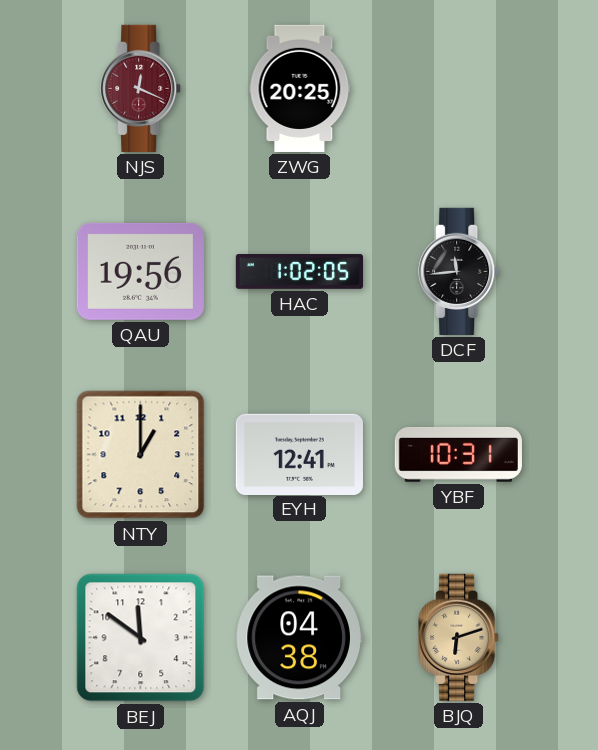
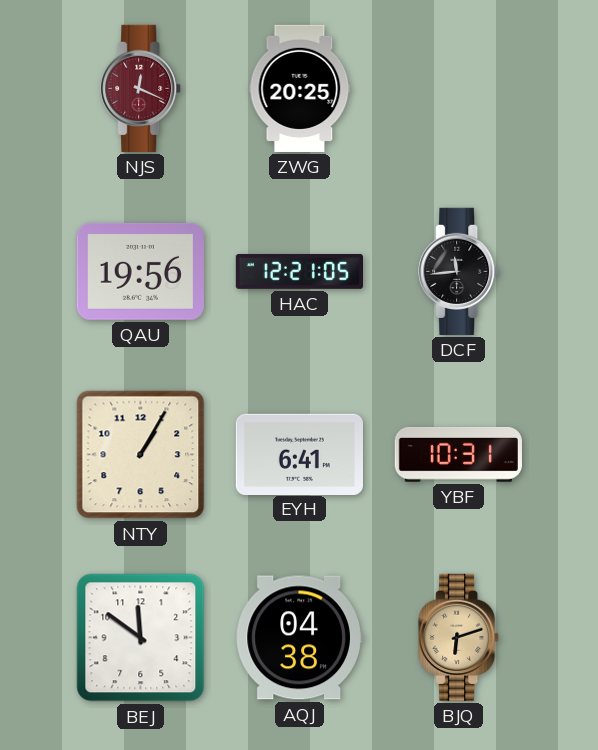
HAC: 1:02 -> 12:21 (299, 272)
NTY: 1:00 -> 1:05 (141, 455)
EYH: 12:41 -> 6:41 (299, 454)
